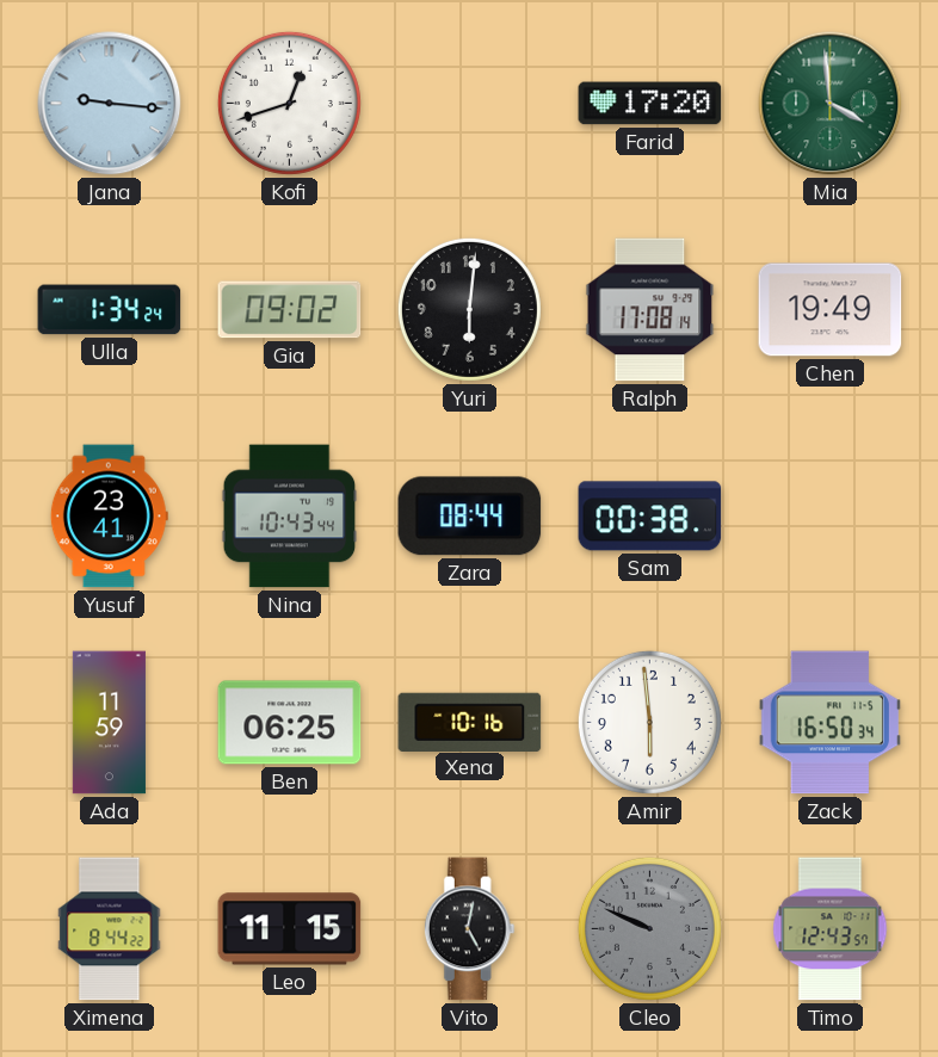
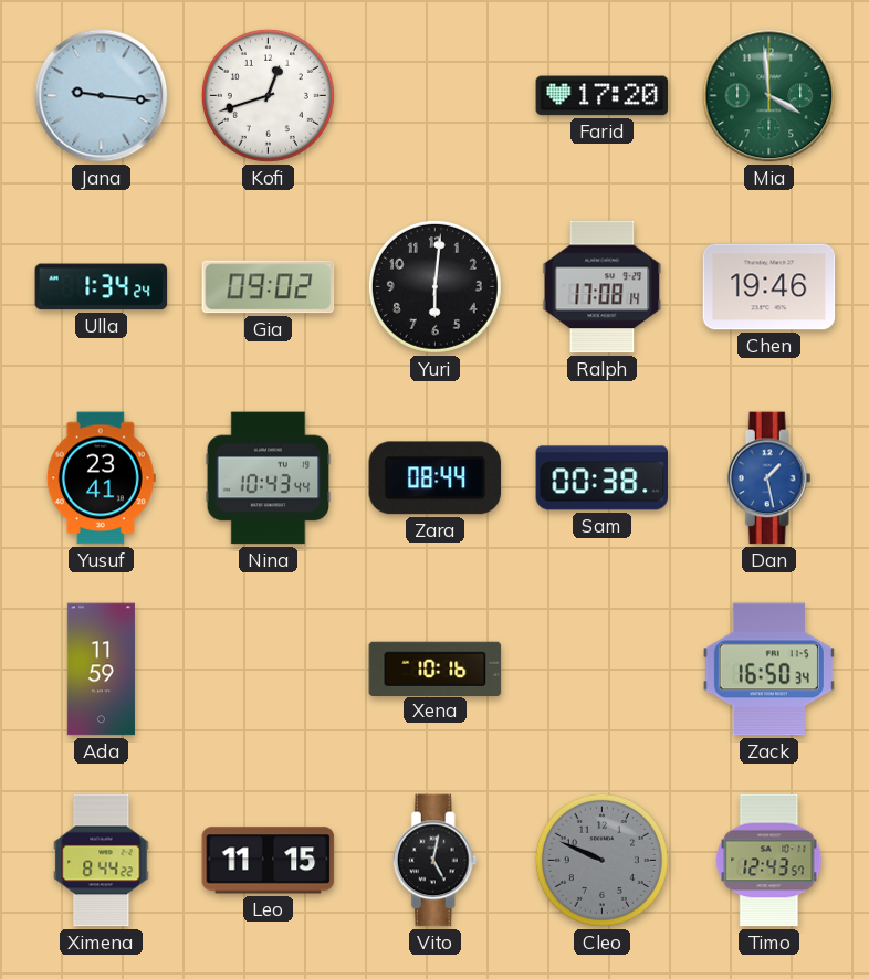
Chen: 19:49 -> 19:46 (769, 287)
Dan: none -> 1:28 (768, 478)
Ben: 06:25 -> none (290, 723)
Amir: 5:59 -> none (649, 722)
